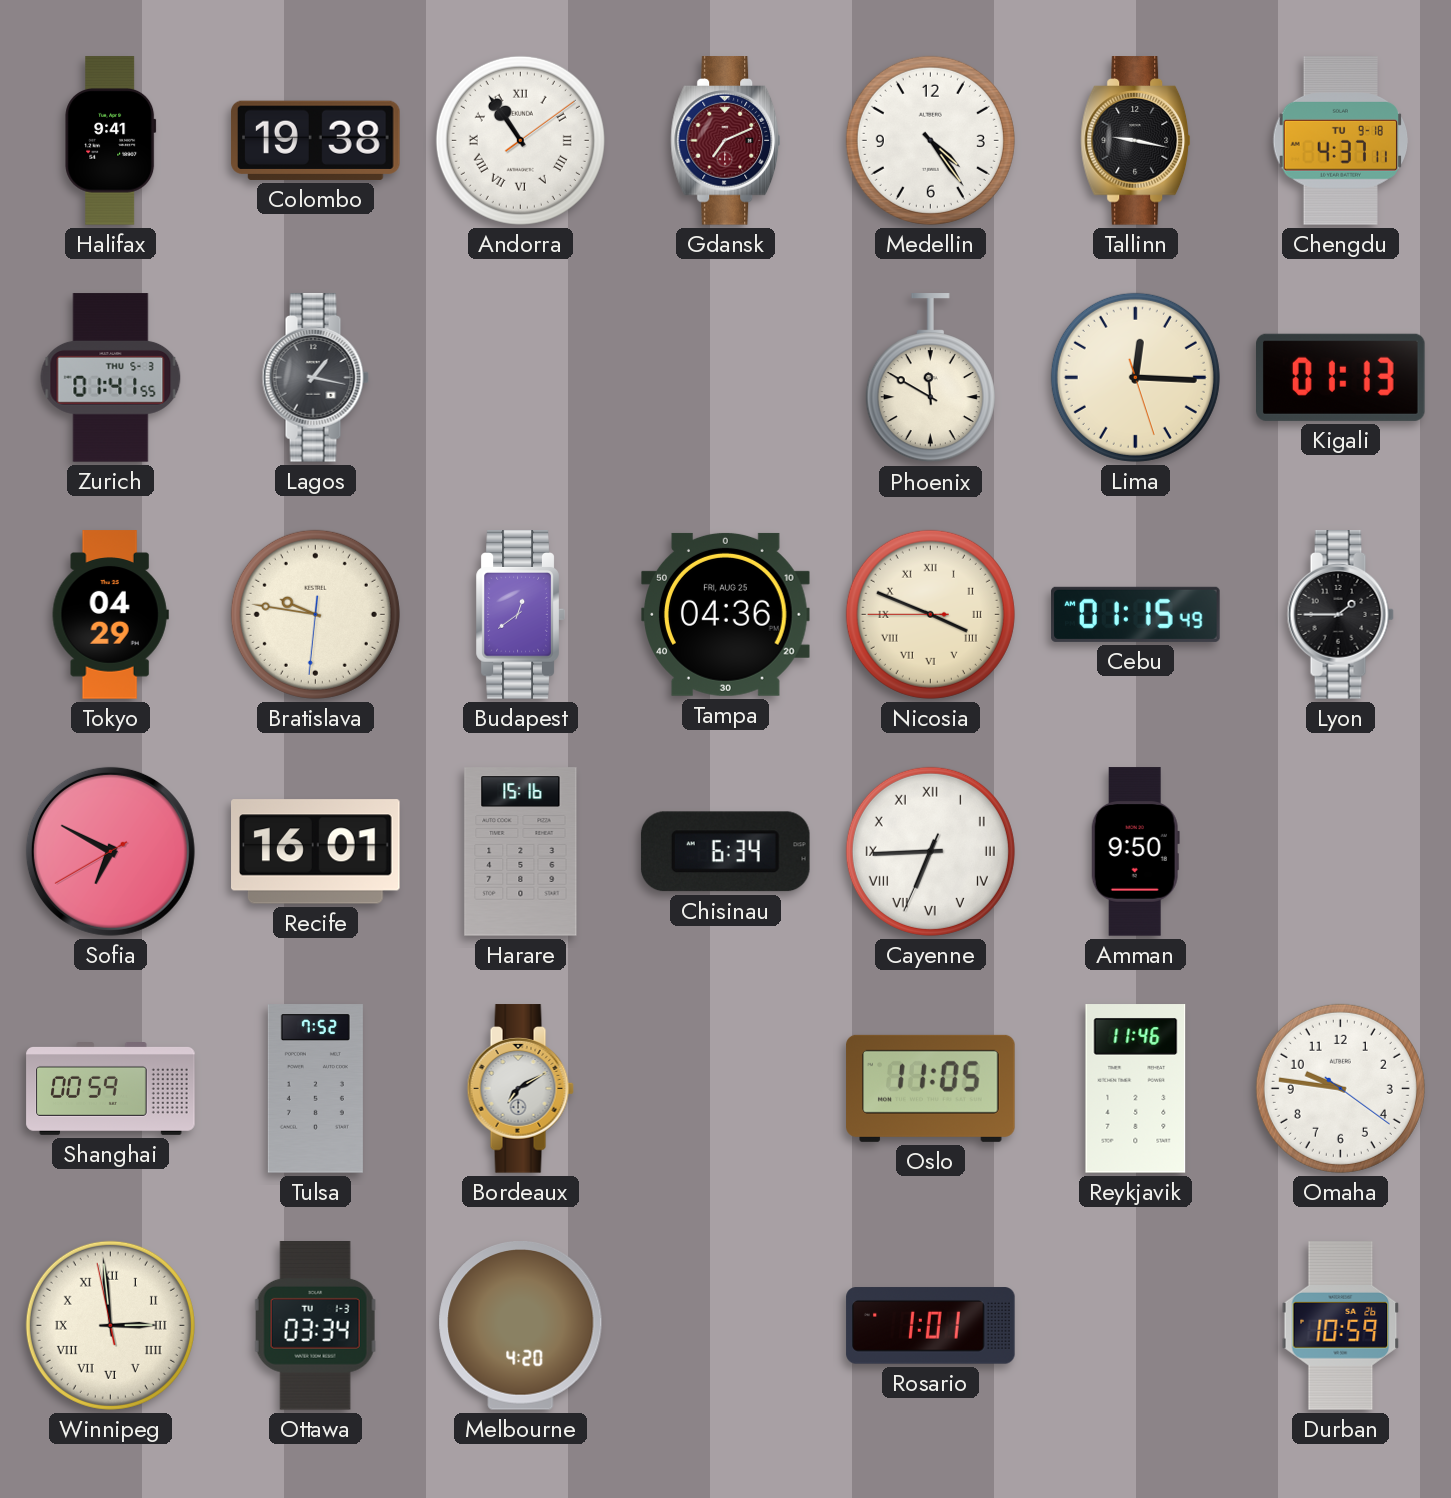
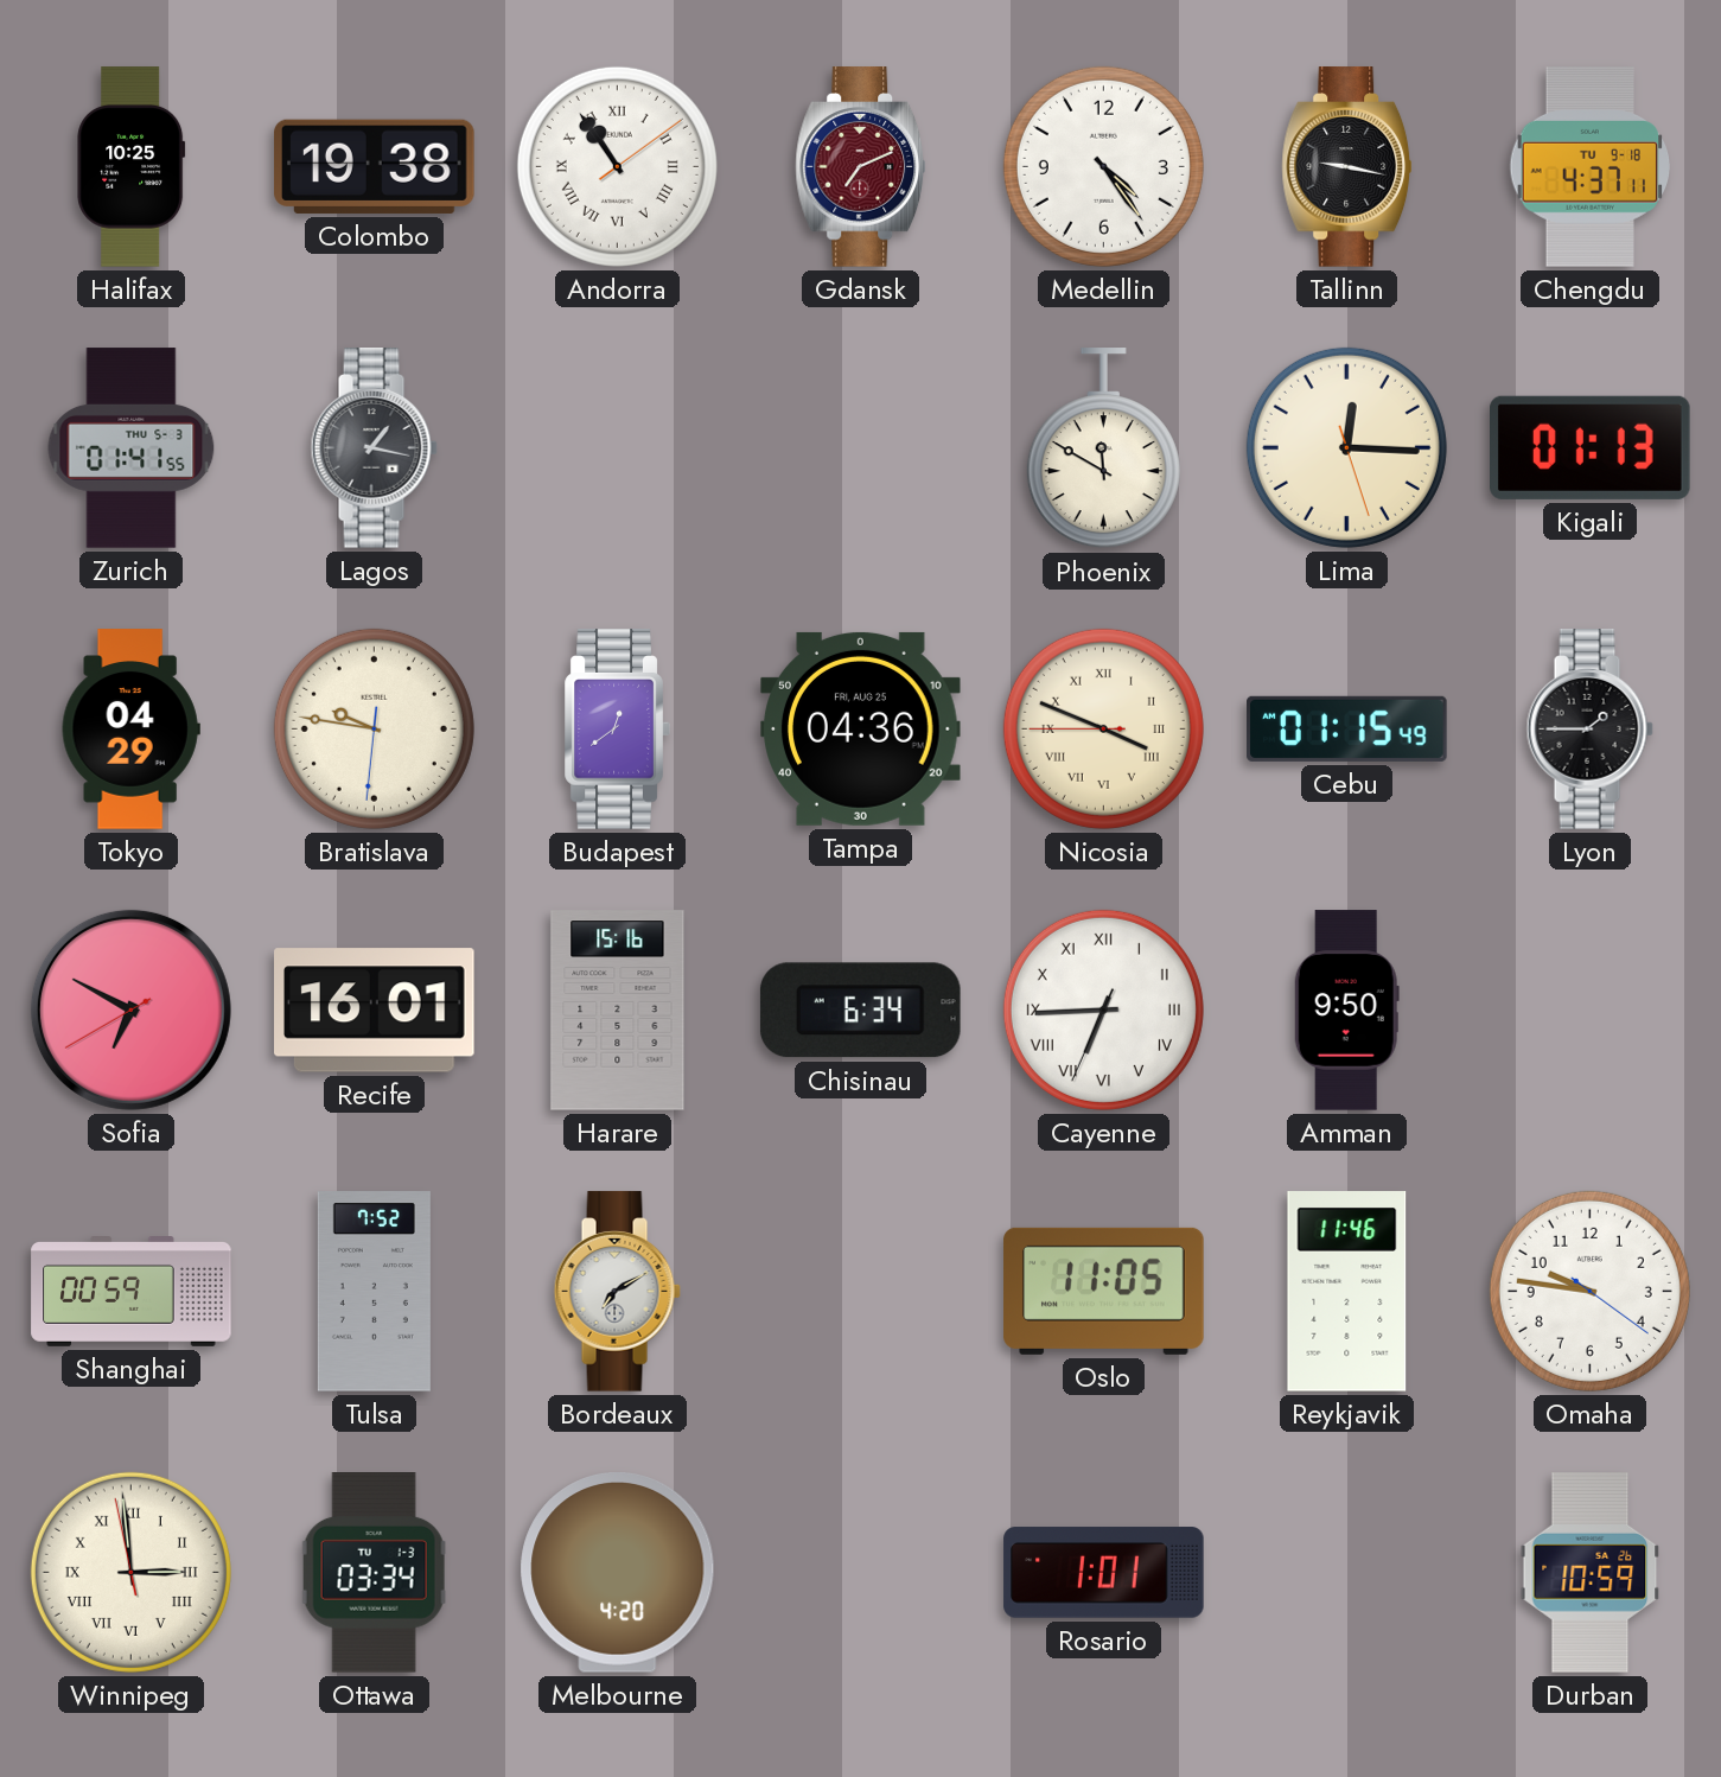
Halifax: 9:41 -> 10:25 (132, 167)
